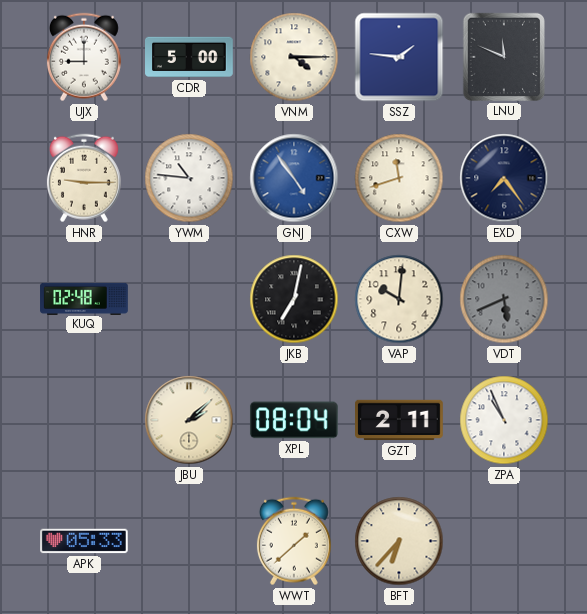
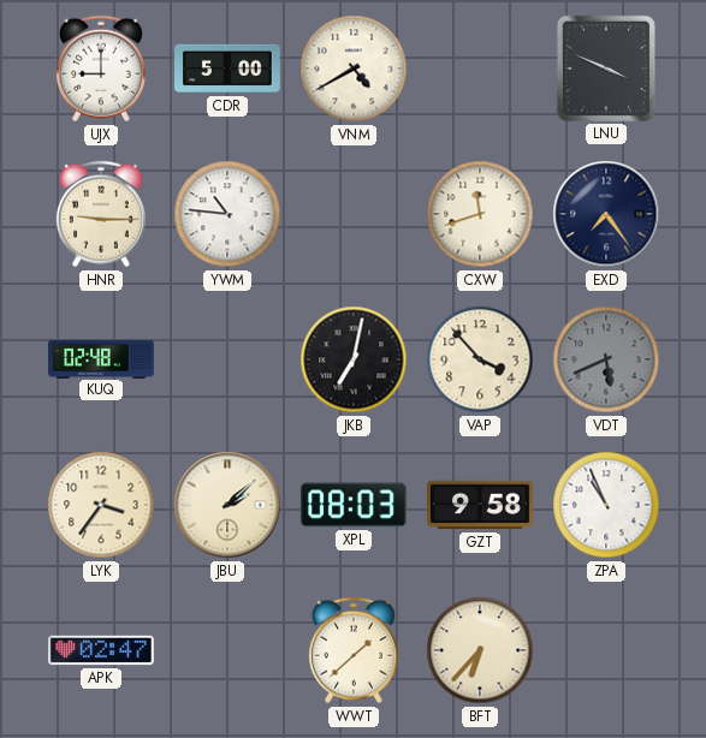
VNM: 4:15 -> 4:40 (354, 69)
SSZ: 1:46 -> none (399, 57)
LNU: 11:49 -> 3:49 (606, 69)
GNJ: 4:54 -> none (294, 178)
VAP: 10:01 -> 3:53 (480, 359)
LYK: none -> 3:36 (101, 505)
XPL: 08:04 -> 08:03 (354, 505)
GZT: 2:11 -> 9:58 (481, 505)
APK: 05:33 -> 02:47 (102, 650)
